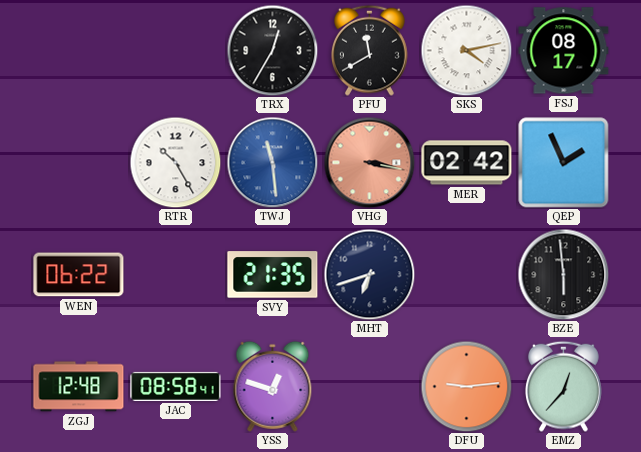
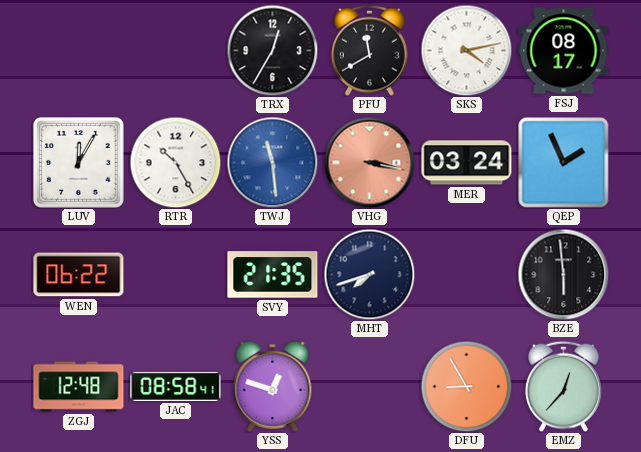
LUV: none -> 12:05 (79, 163)
MER: 02:42 -> 03:24 (467, 163)
MHT: 6:42 -> 7:42 (369, 274)
DFU: 9:14 -> 8:55 (466, 386)
